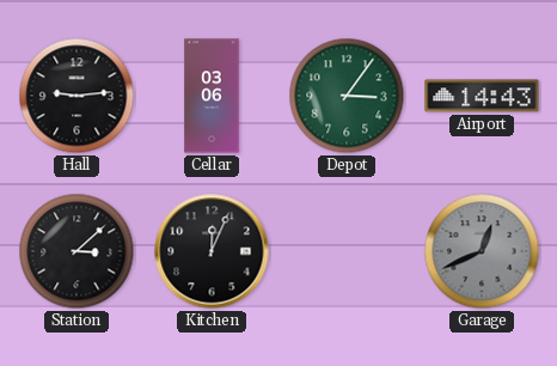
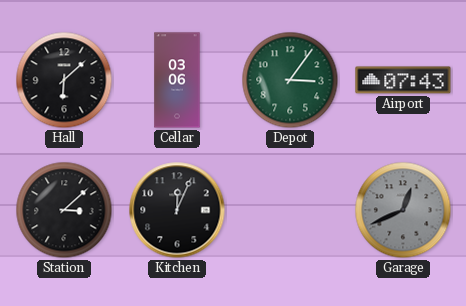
Hall: 9:14 -> 6:08 (64, 80)
Airport: 14:43 -> 07:43 (403, 80)
